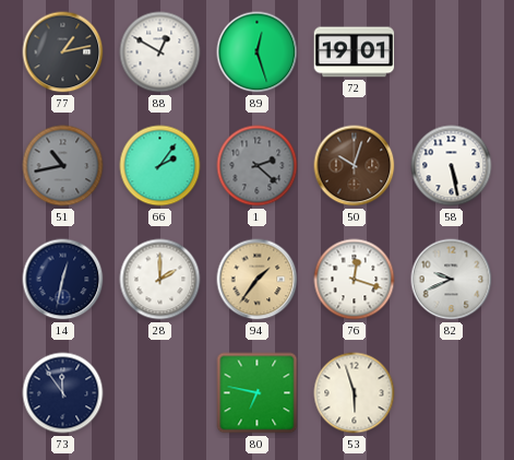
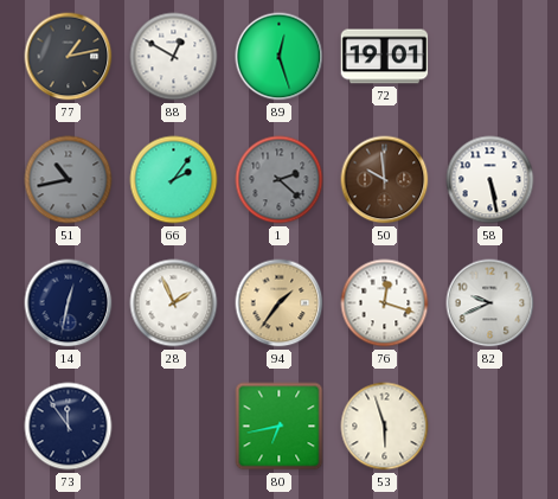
50: 10:03 -> 9:59 (385, 180)
28: 2:00 -> 1:56 (174, 303)
80: 6:47 -> 6:43 (280, 427)
